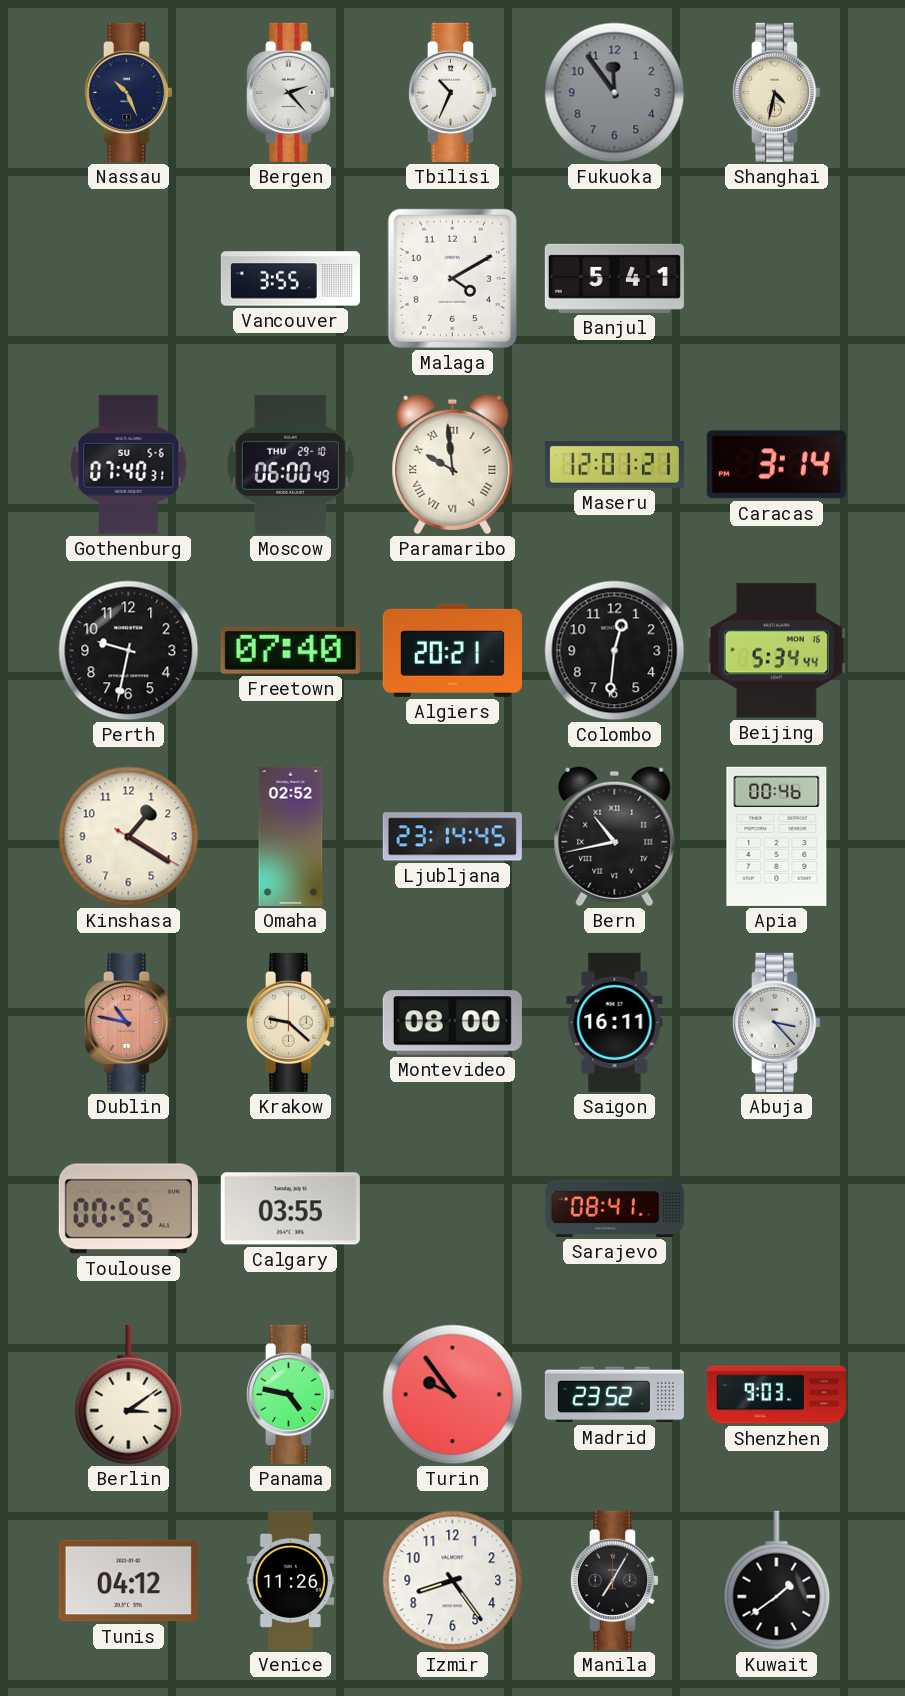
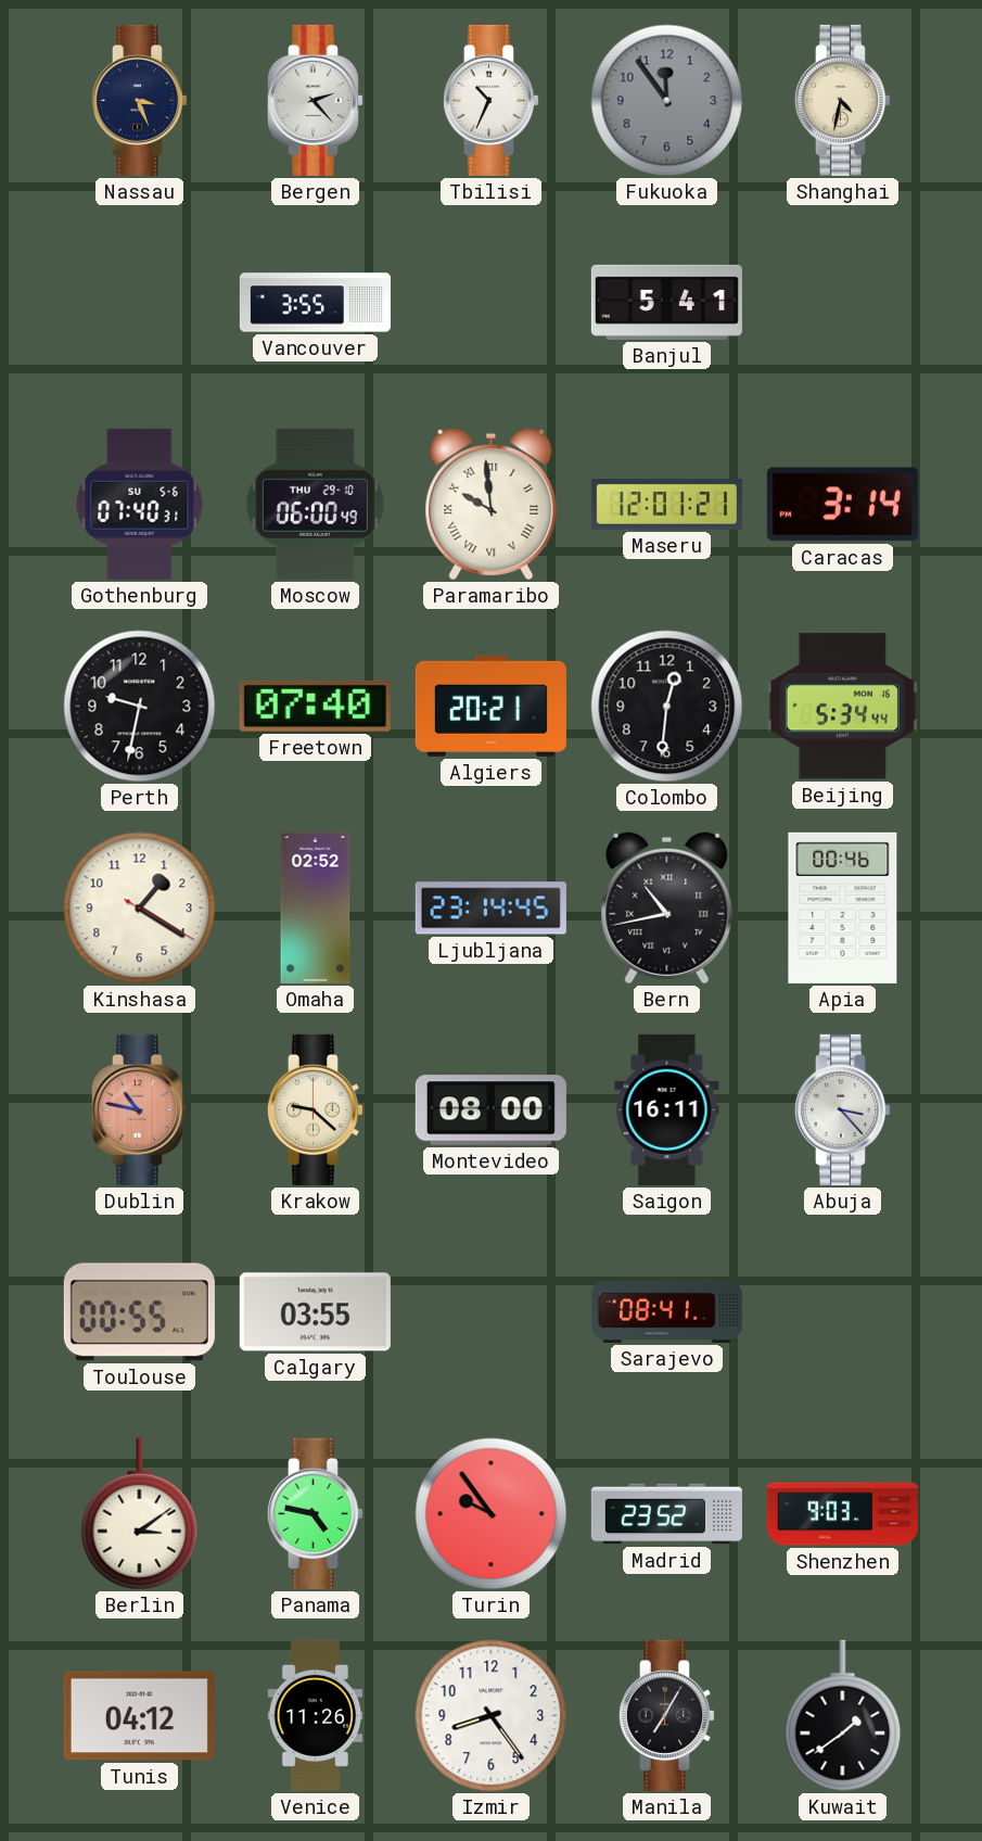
Nassau: 10:26 -> 3:26 (139, 100)
Malaga: 4:10 -> none (452, 278)
